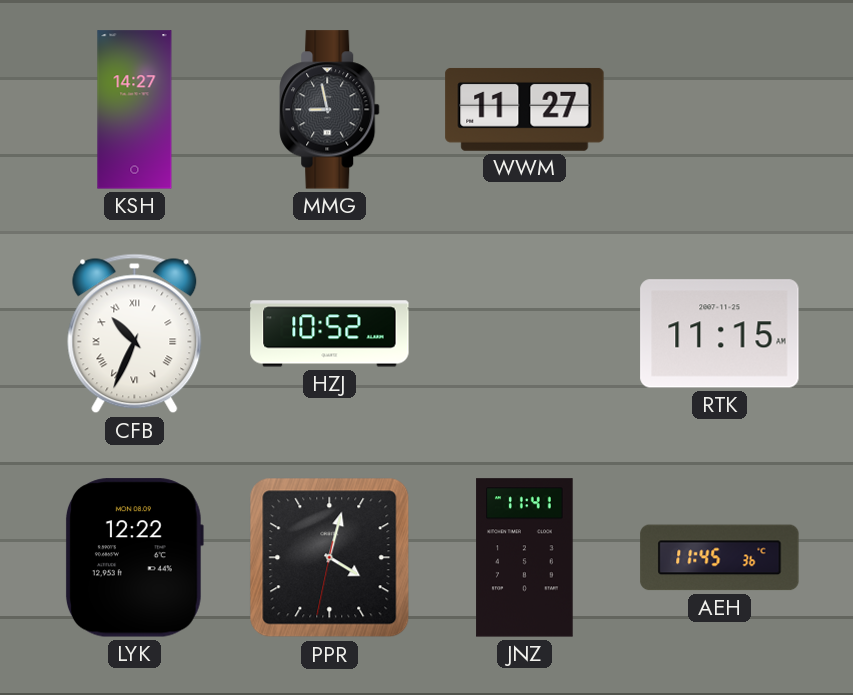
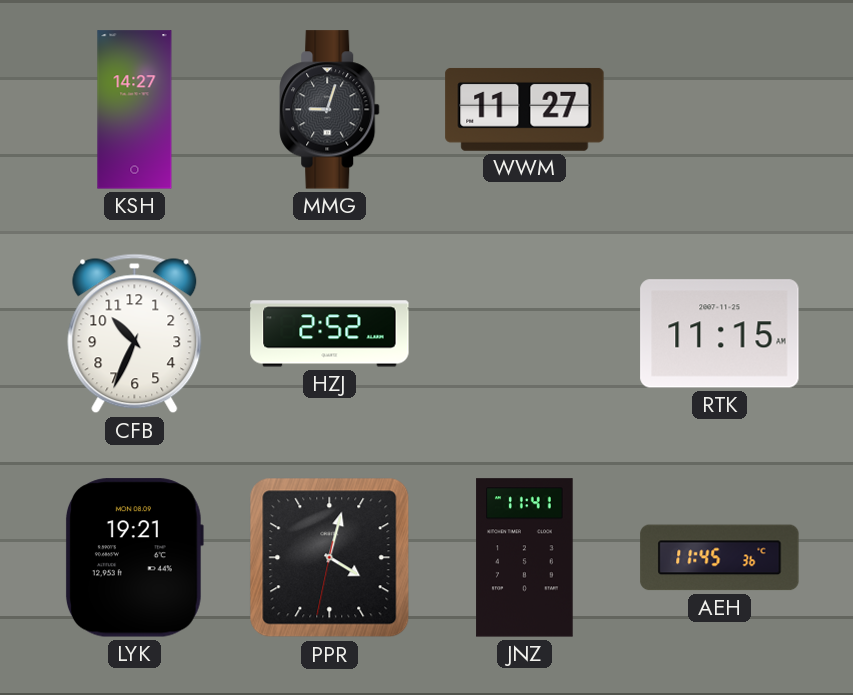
MMG: 8:58 -> 9:03 (330, 110)
CFB numerals: Roman -> Arabic (135, 334)
HZJ: 10:52 -> 2:52 (330, 334)
LYK: 12:22 -> 19:21 (134, 558)
